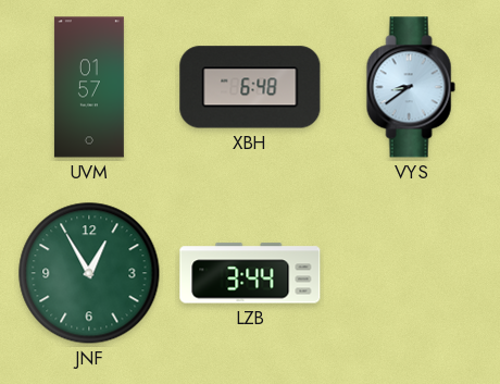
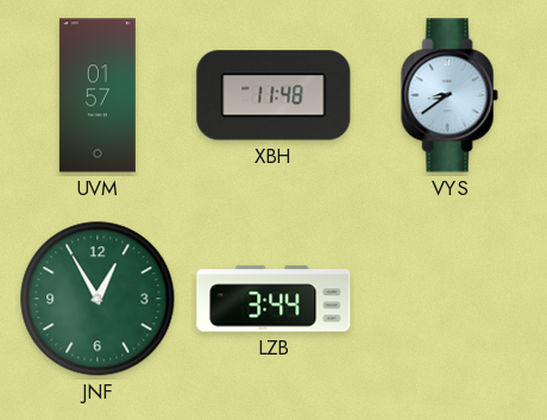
XBH: 6:48 -> 11:48 (273, 95)
